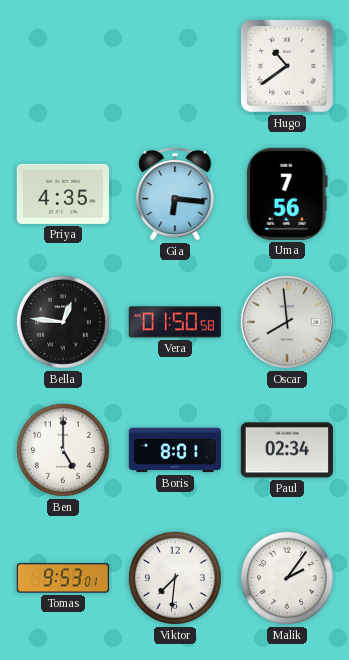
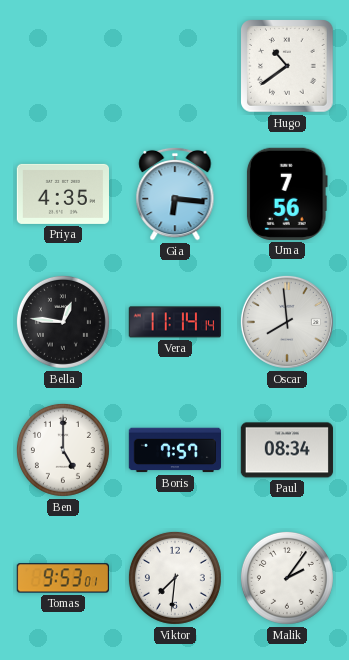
Vera: 01:50 -> 11:14 (175, 322)
Boris: 8:01 -> 7:57 (174, 450)
Paul: 02:34 -> 08:34 (287, 450)
